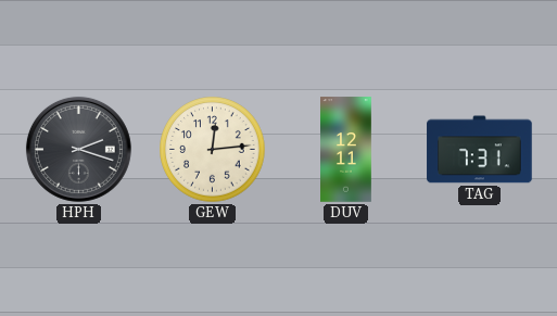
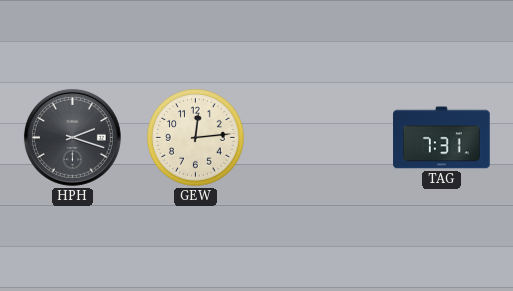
DUV: 12:11 -> none (346, 150)
